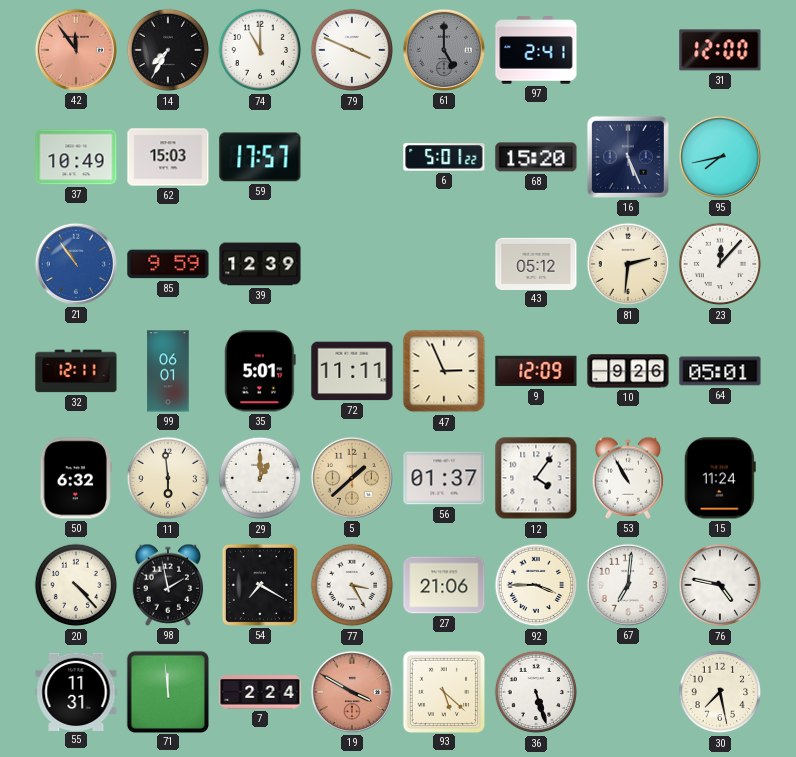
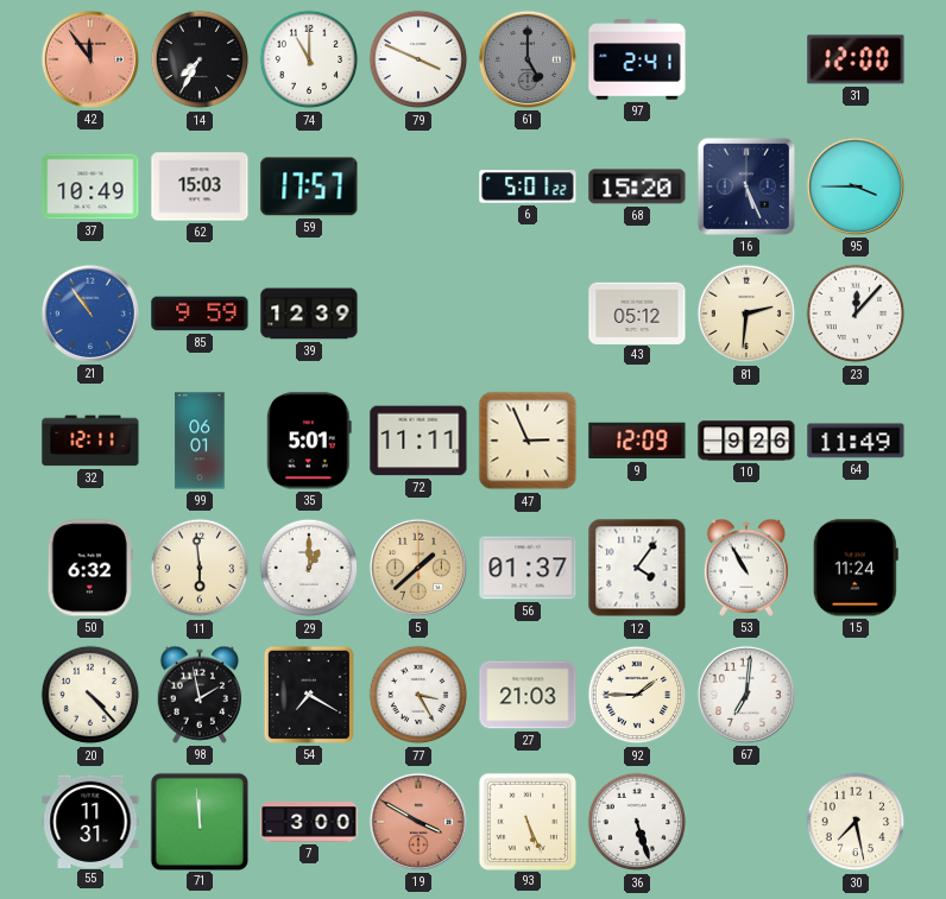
95: 7:43 -> 3:45 (856, 186)
64: 05:01 -> 11:49 (856, 441)
27: 21:06 -> 21:03 (528, 695)
92: 3:45 -> 1:45 (637, 695)
76: 4:47 -> none (720, 585)
7: 2:24 -> 3:00 (309, 822)
93: 5:22 -> 5:26 (526, 821)
